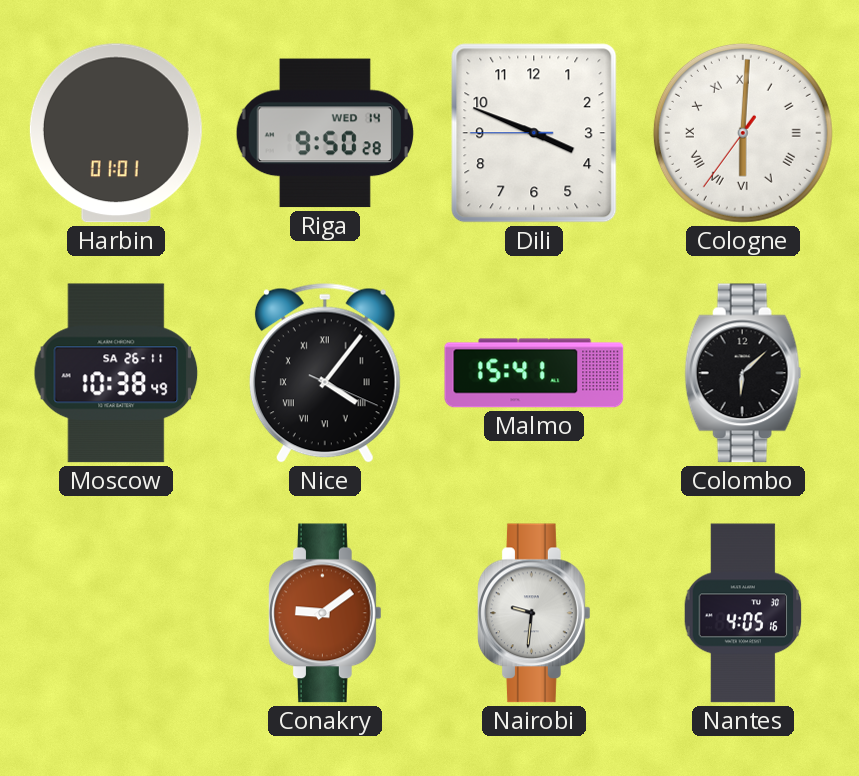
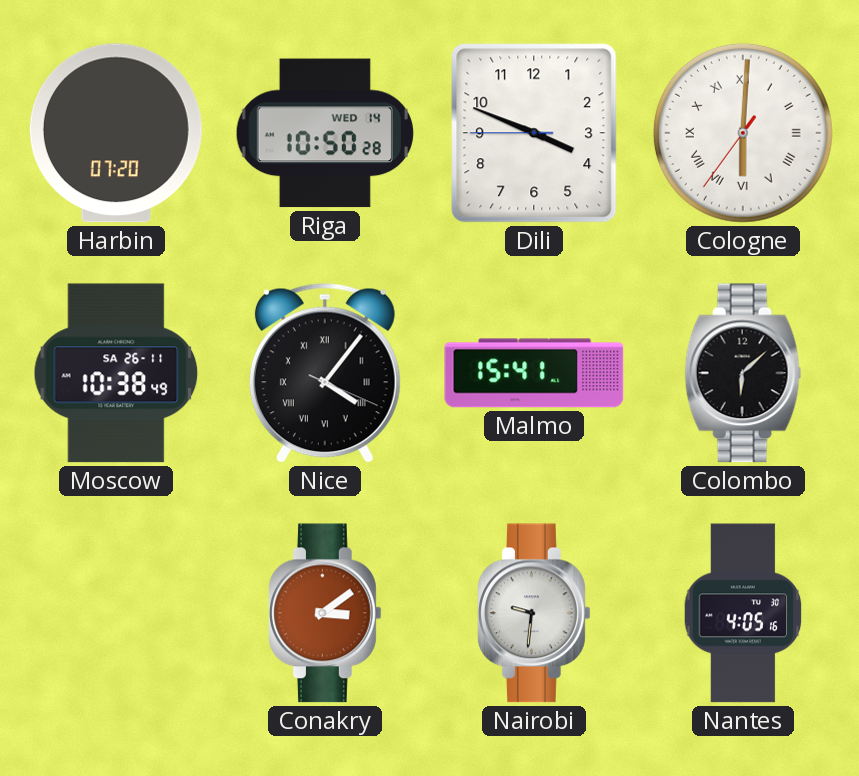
Harbin: 01:01 -> 07:20 (116, 133)
Riga: 9:50 -> 10:50 (325, 133)
Conakry: 9:09 -> 3:09 (326, 613)
